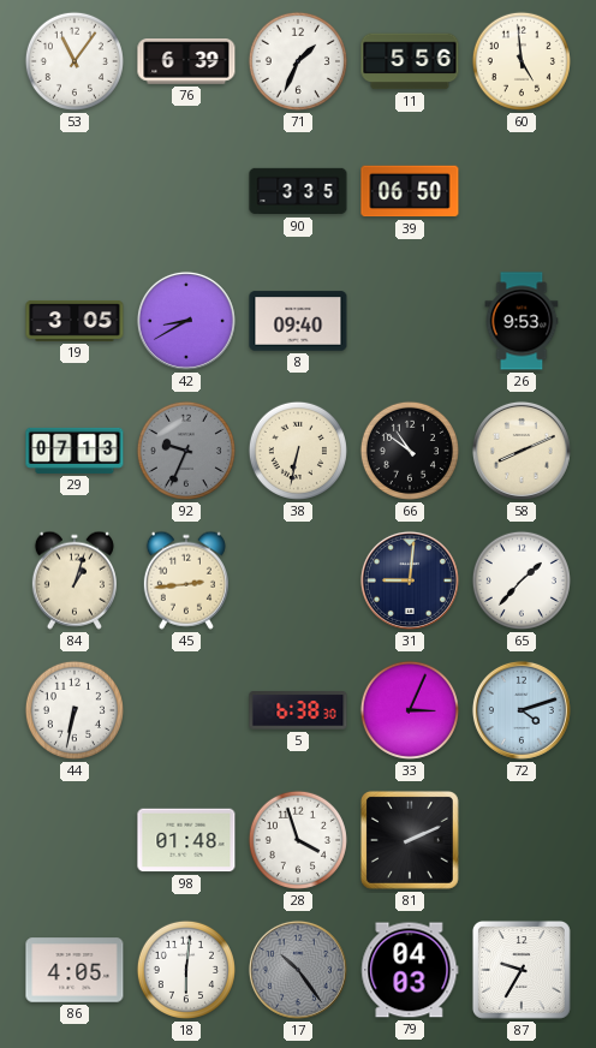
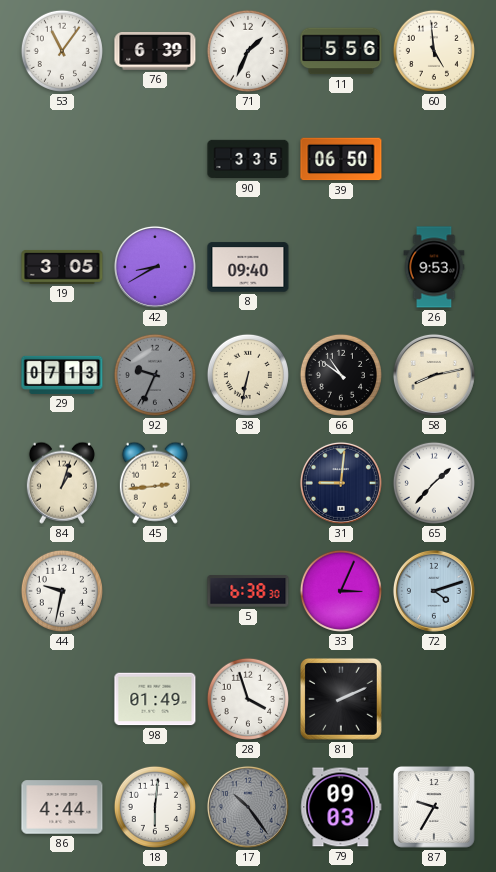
58: 8:11 -> 8:13 (434, 375)
44: 6:32 -> 9:32 (62, 591)
98: 01:48 -> 01:49 (155, 699)
86: 4:05 -> 4:44 (62, 807)
79: 04:03 -> 09:03 (341, 807)
